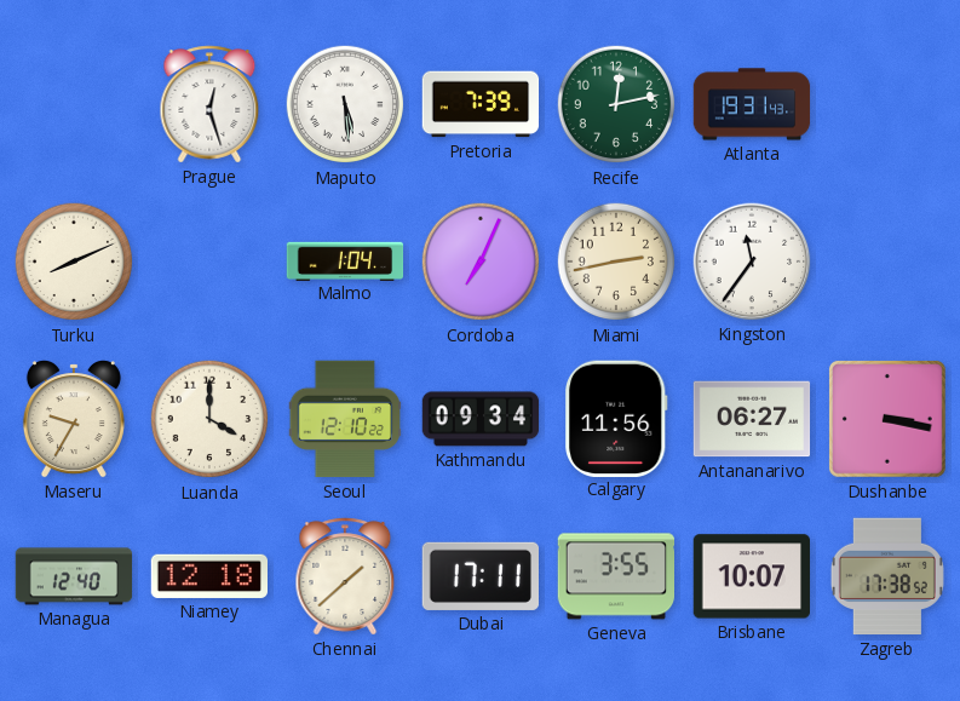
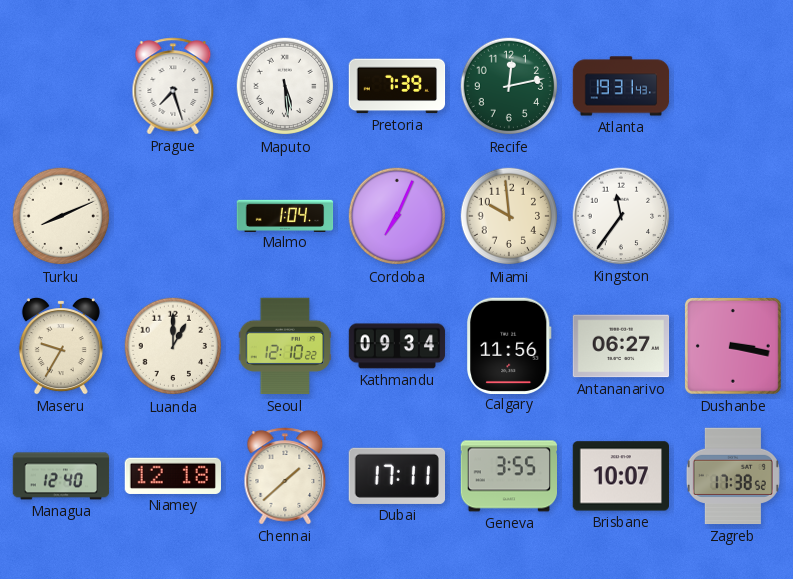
Prague: 12:27 -> 7:27 (173, 86)
Miami: 2:43 -> 9:59 (509, 216)
Luanda: 4:00 -> 1:00 (173, 346)
